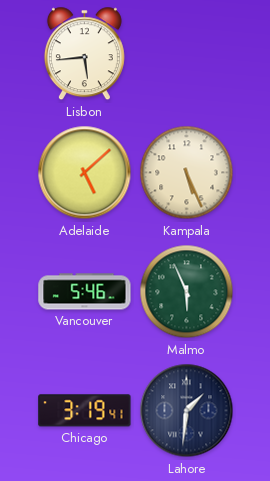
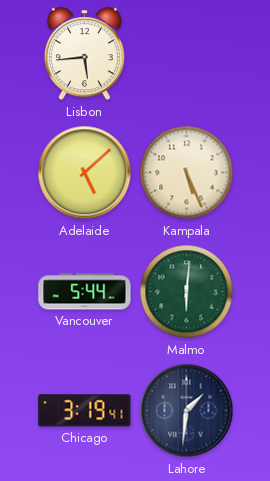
Vancouver: 5:46 -> 5:44 (85, 292)
Malmo: 5:56 -> 6:01 (187, 292)
